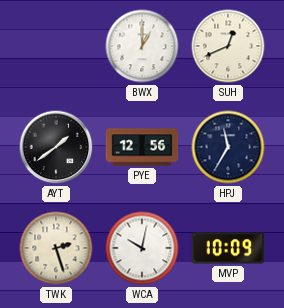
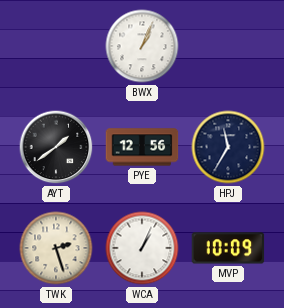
BWX: 1:00 -> 1:04 (142, 46)
SUH: 12:41 -> none (228, 46)
WCA: 10:02 -> 1:04 (142, 248)
